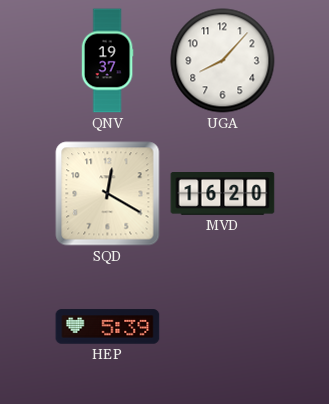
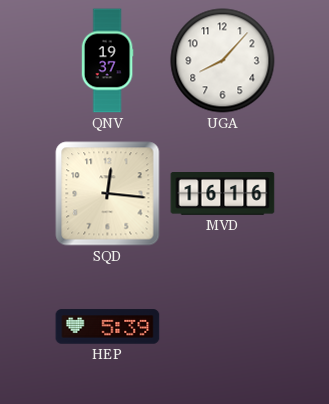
SQD: 12:20 -> 12:16 (108, 194)
MVD: 16:20 -> 16:16 (223, 194)
